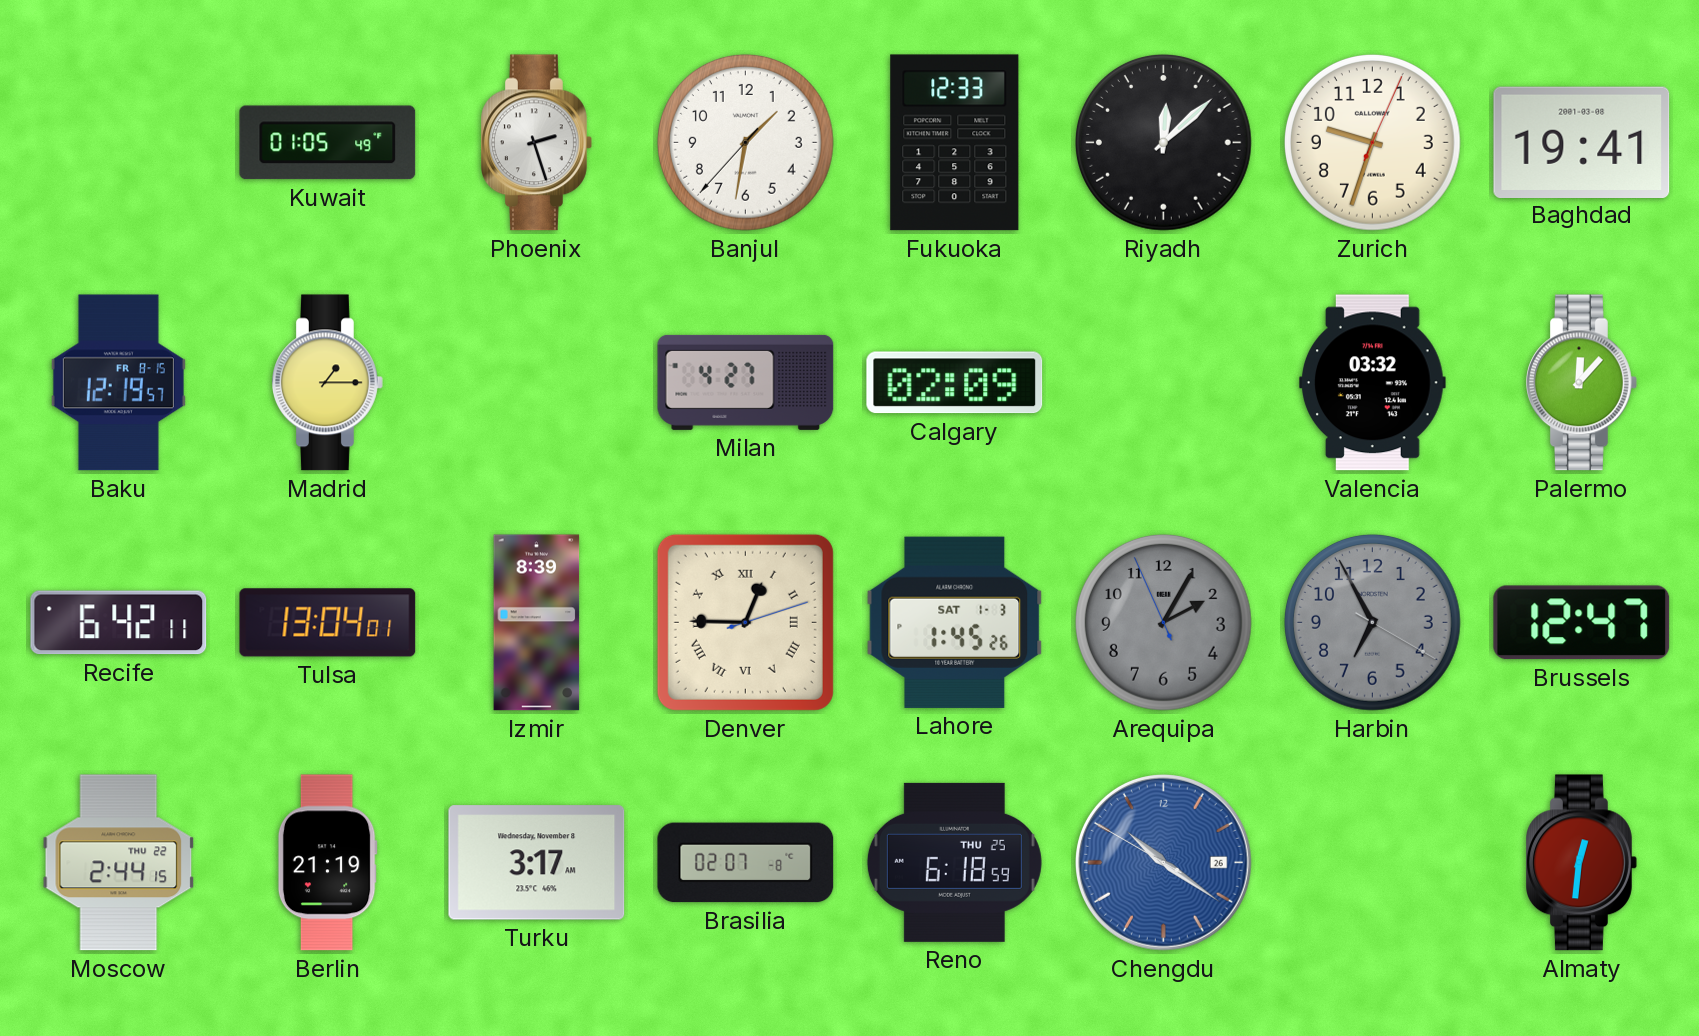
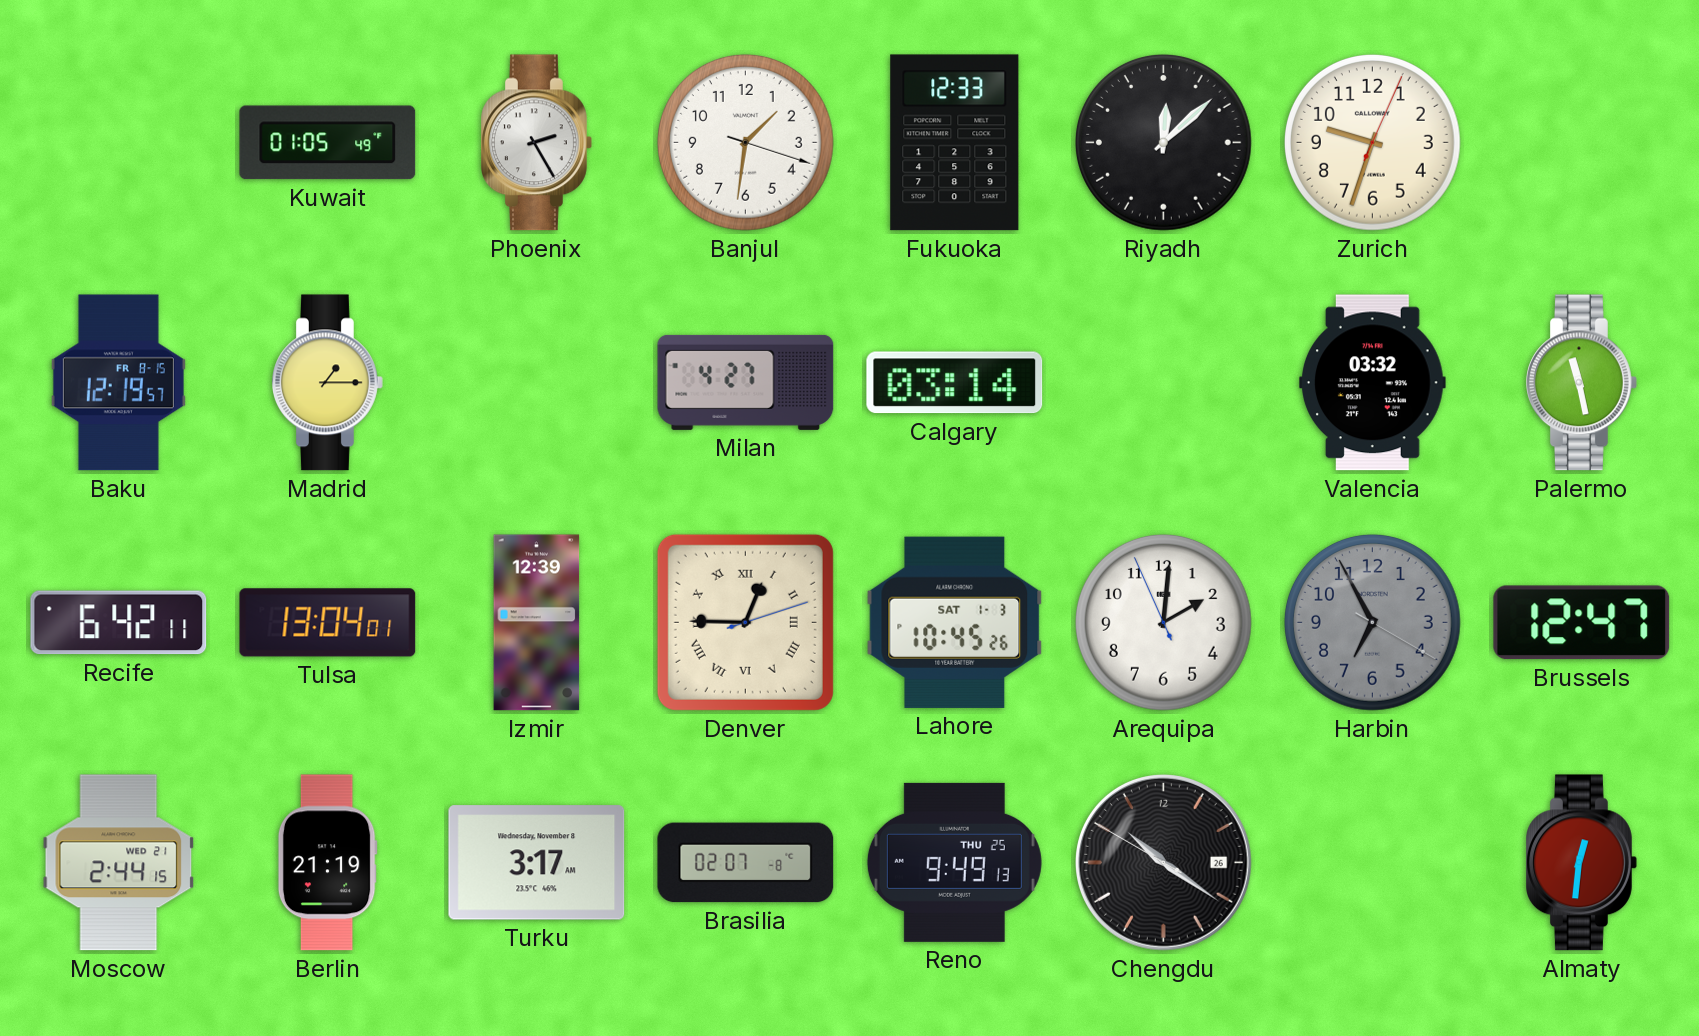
Phoenix: 2:27 -> 2:25 (537, 143)
Banjul: 1:31:37 -> 1:31:18 (745, 142)
Baghdad: 19:41 -> none (1582, 142)
Calgary: 02:09 -> 03:14 (955, 383)
Palermo: 12:07 -> 11:28 (1582, 383)
Izmir: 8:39 -> 12:39 (537, 623)
Lahore: 1:45 -> 10:45 (955, 622)
Arequipa: 2:04 -> 2:00 (1163, 622)
Arequipa dial: grey -> white (1163, 622)
Moscow date: THU 22 -> WED 21 (119, 863)
Reno: 6:18 -> 9:49 (954, 862)
Chengdu dial: blue -> black (1164, 863)
